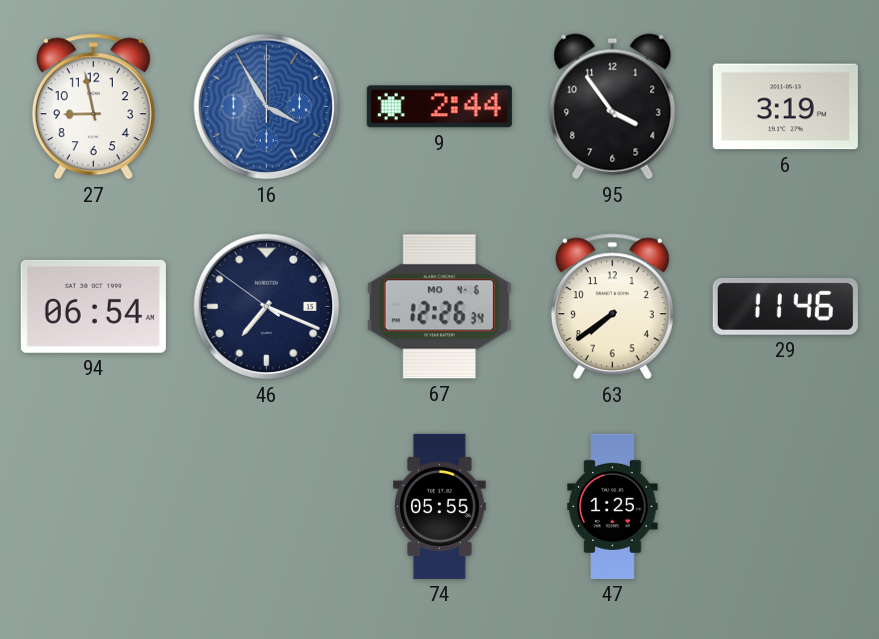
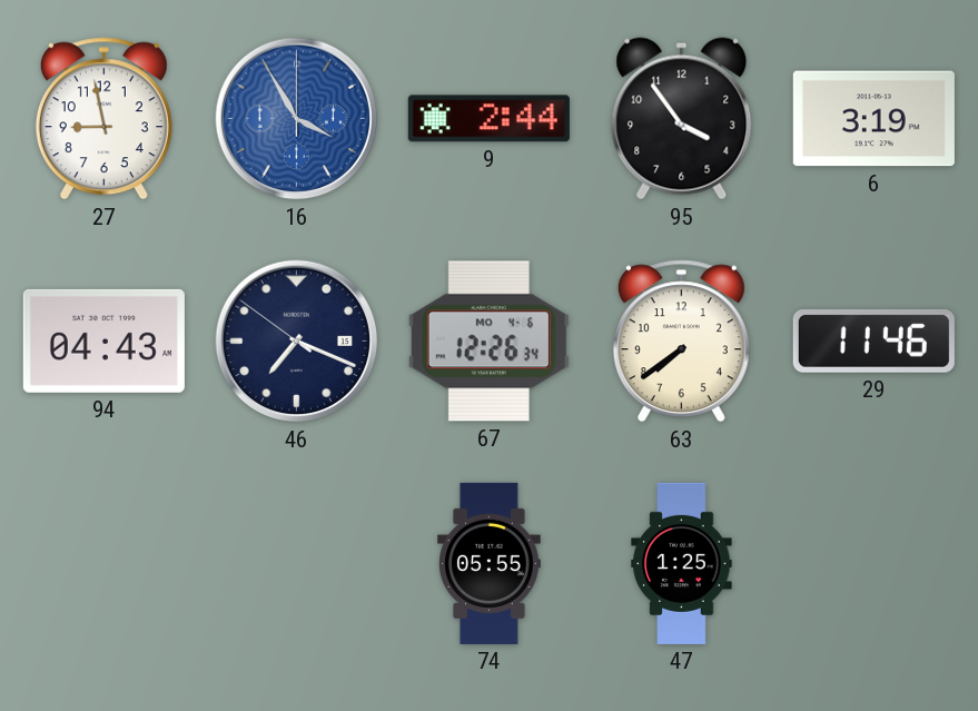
94: 06:54 -> 04:43 (103, 340)
